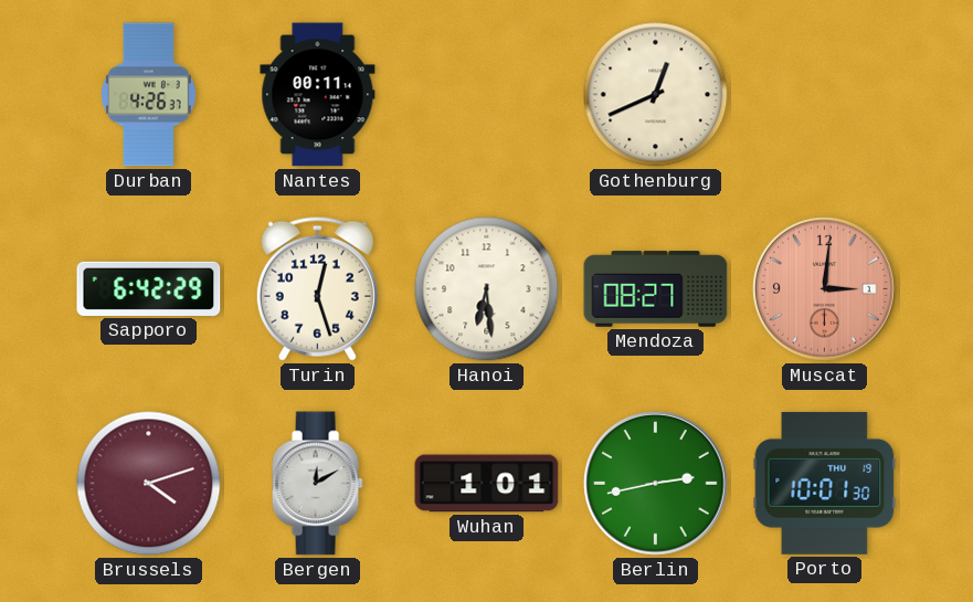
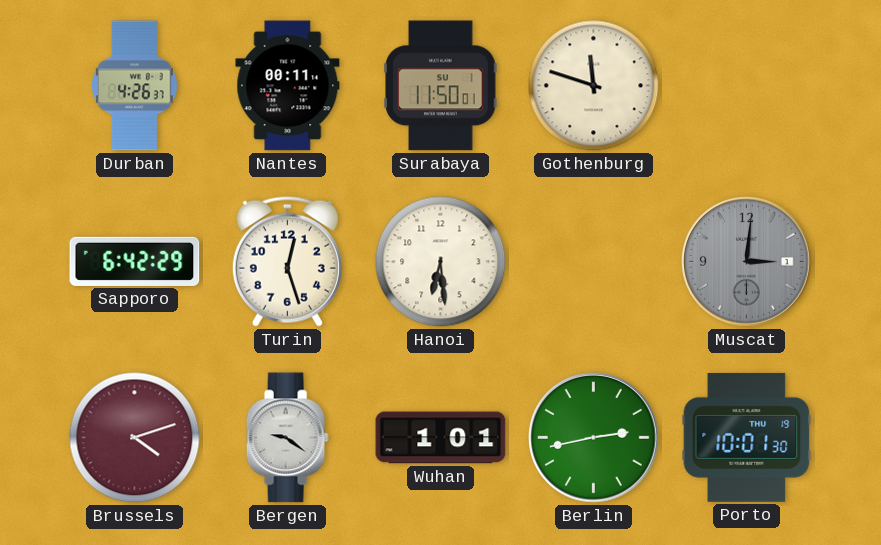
Surabaya: none -> 11:50 (441, 86)
Gothenburg: 12:41 -> 11:48 (594, 86)
Mendoza: 08:27 -> none (656, 289)
Muscat dial: salmon -> grey (747, 262)
Bergen: 12:10 -> 9:21 (287, 438)
